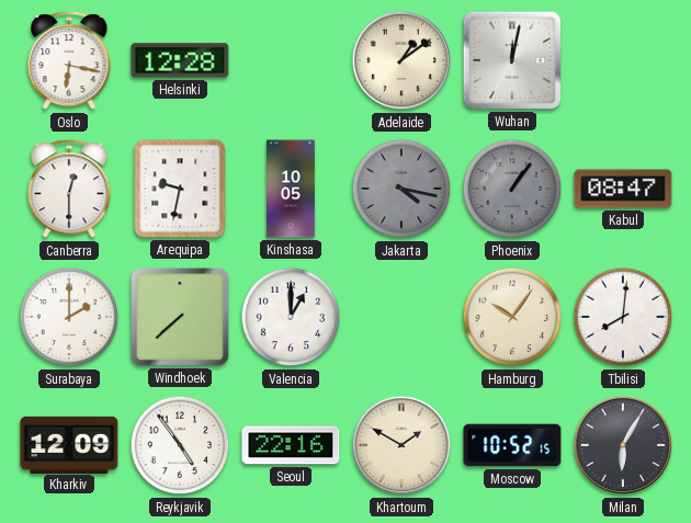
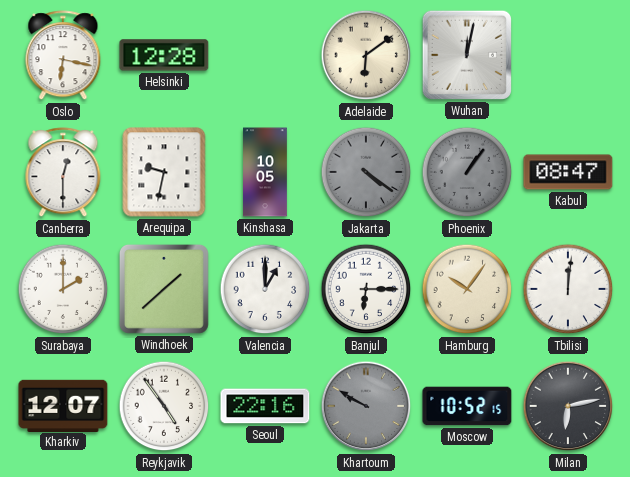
Adelaide: 1:09 -> 6:09 (366, 55)
Jakarta: 4:17 -> 4:21 (366, 172)
Windhoek: 7:38 -> 1:38 (164, 289)
Banjul: none -> 6:15 (366, 289)
Tbilisi: 8:01 -> 12:01 (568, 289)
Kharkiv: 12:09 -> 12:07 (63, 405)
Khartoum: 1:50 -> 9:50 (366, 406)
Khartoum dial: cream -> grey (366, 406)
Milan: 6:05 -> 6:13 (568, 406)
